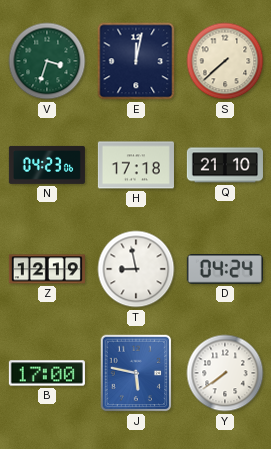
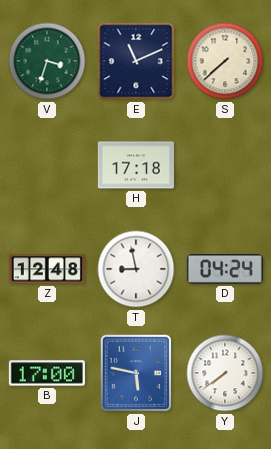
E: 12:02 -> 11:11 (136, 61)
N: 04:23 -> none (47, 165)
Q: 21:10 -> none (225, 165)
Z: 12:19 -> 12:48 (47, 269)
